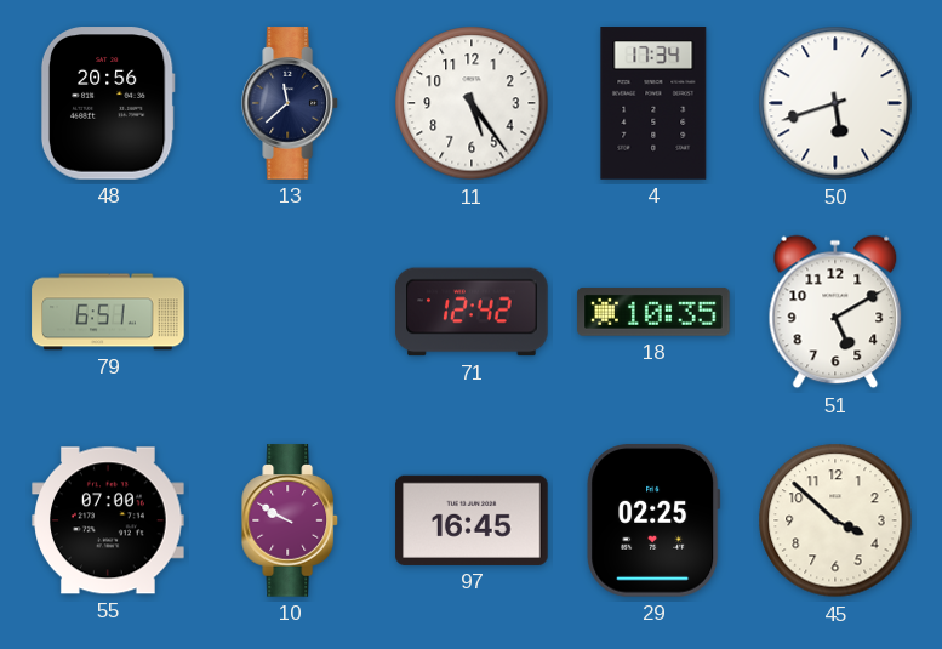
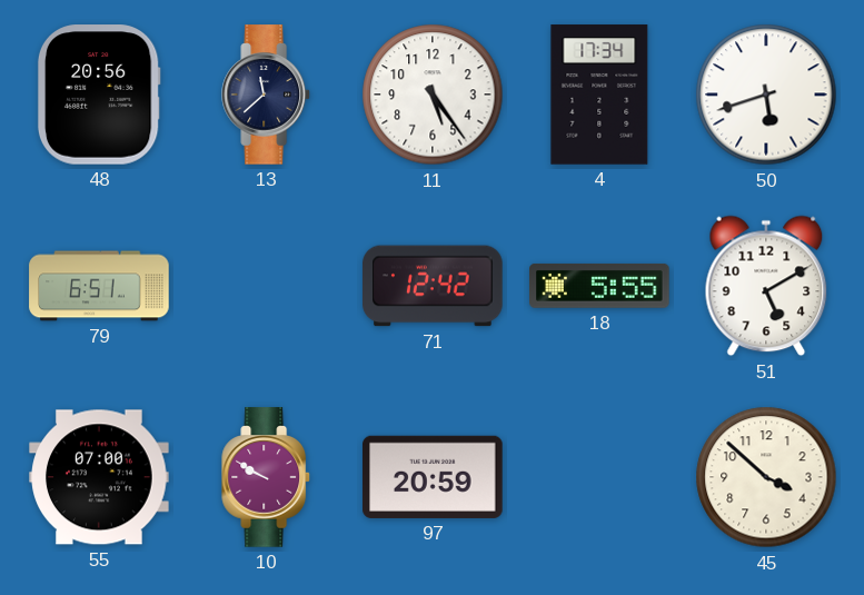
18: 10:35 -> 5:55 (599, 286)
97: 16:45 -> 20:59 (433, 477)
29: 02:25 -> none (653, 520)
